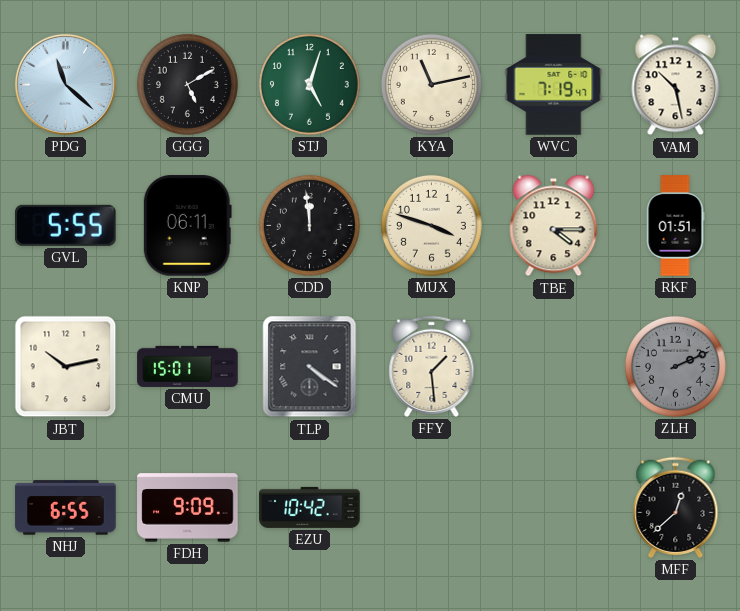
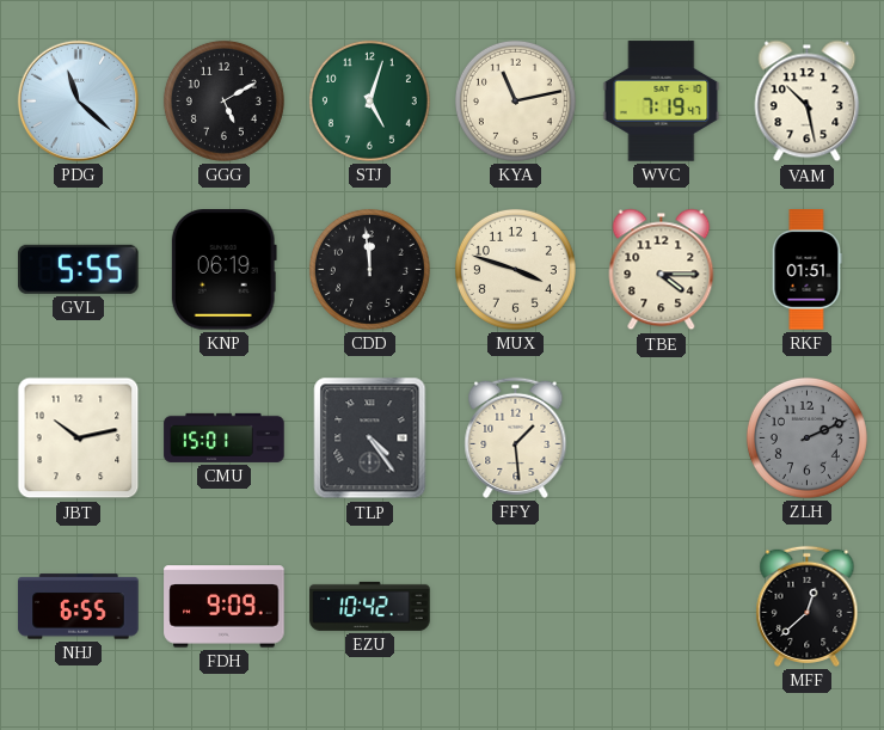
KNP: 06:11 -> 06:19 (223, 270)
TLP: 4:21 -> 4:24 (370, 438)
